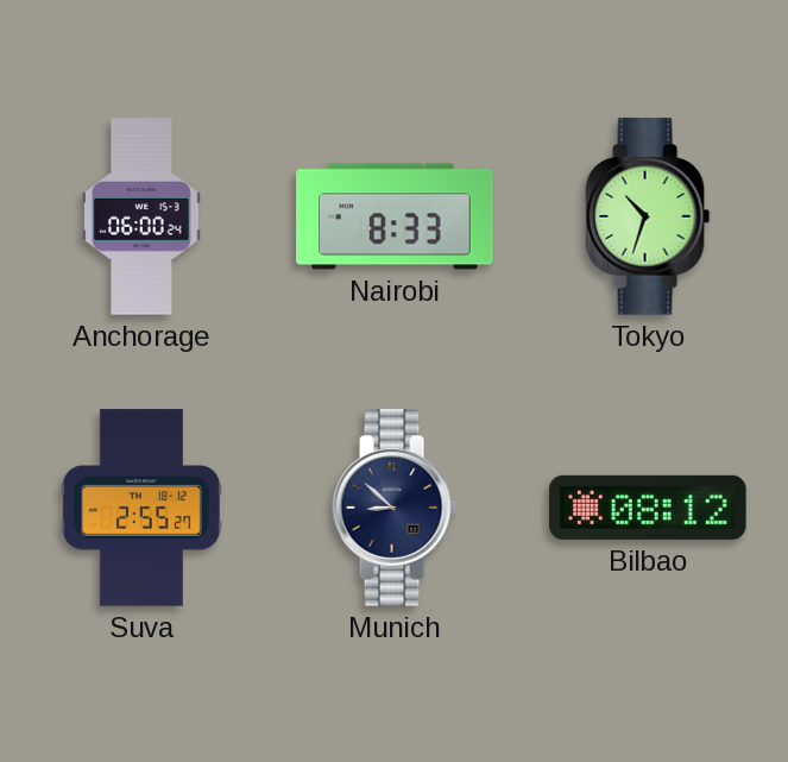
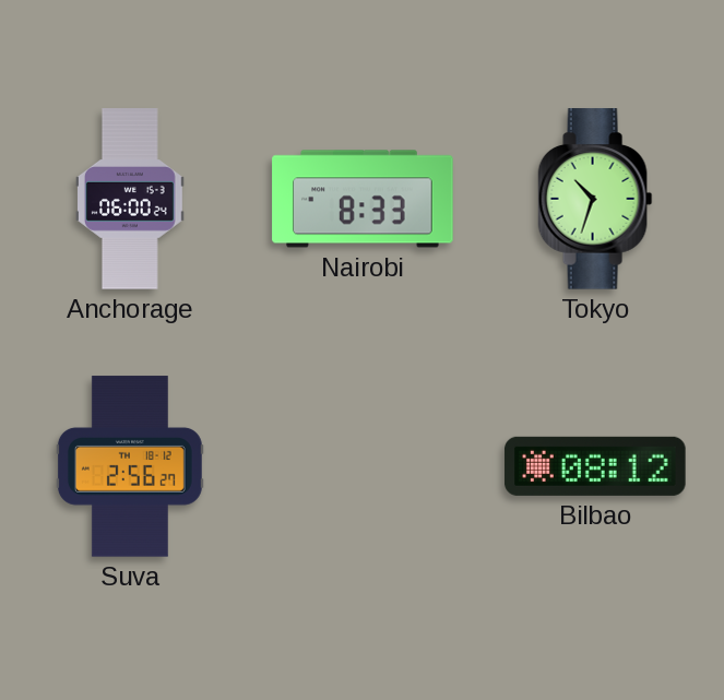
Suva: 2:55 -> 2:56 (130, 466)
Munich: 8:52 -> none (395, 508)
